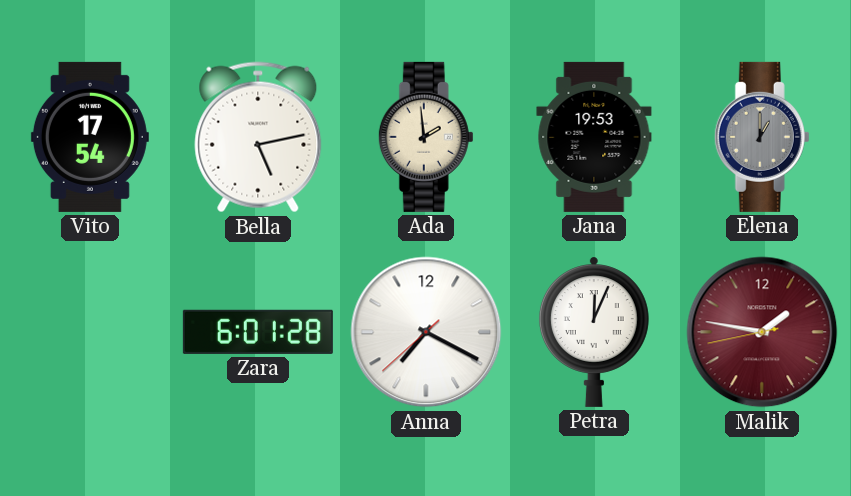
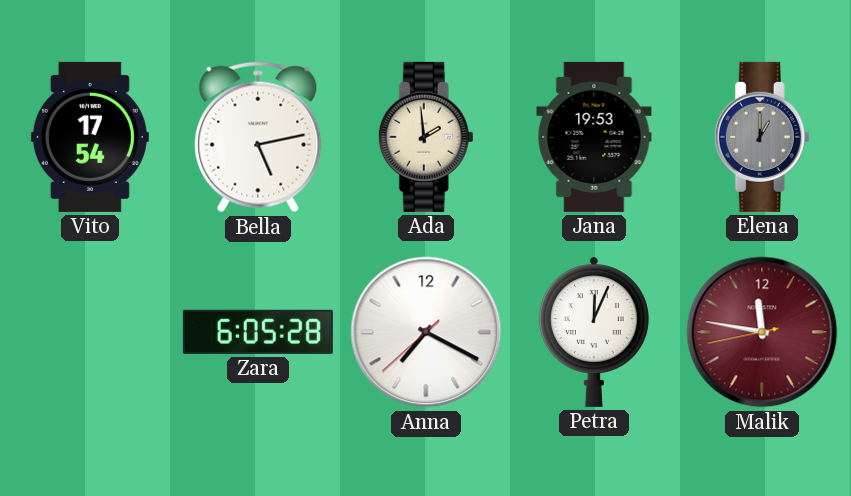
Zara: 6:01 -> 6:05 (258, 332)
Malik: 1:46 -> 11:46 (762, 332)
